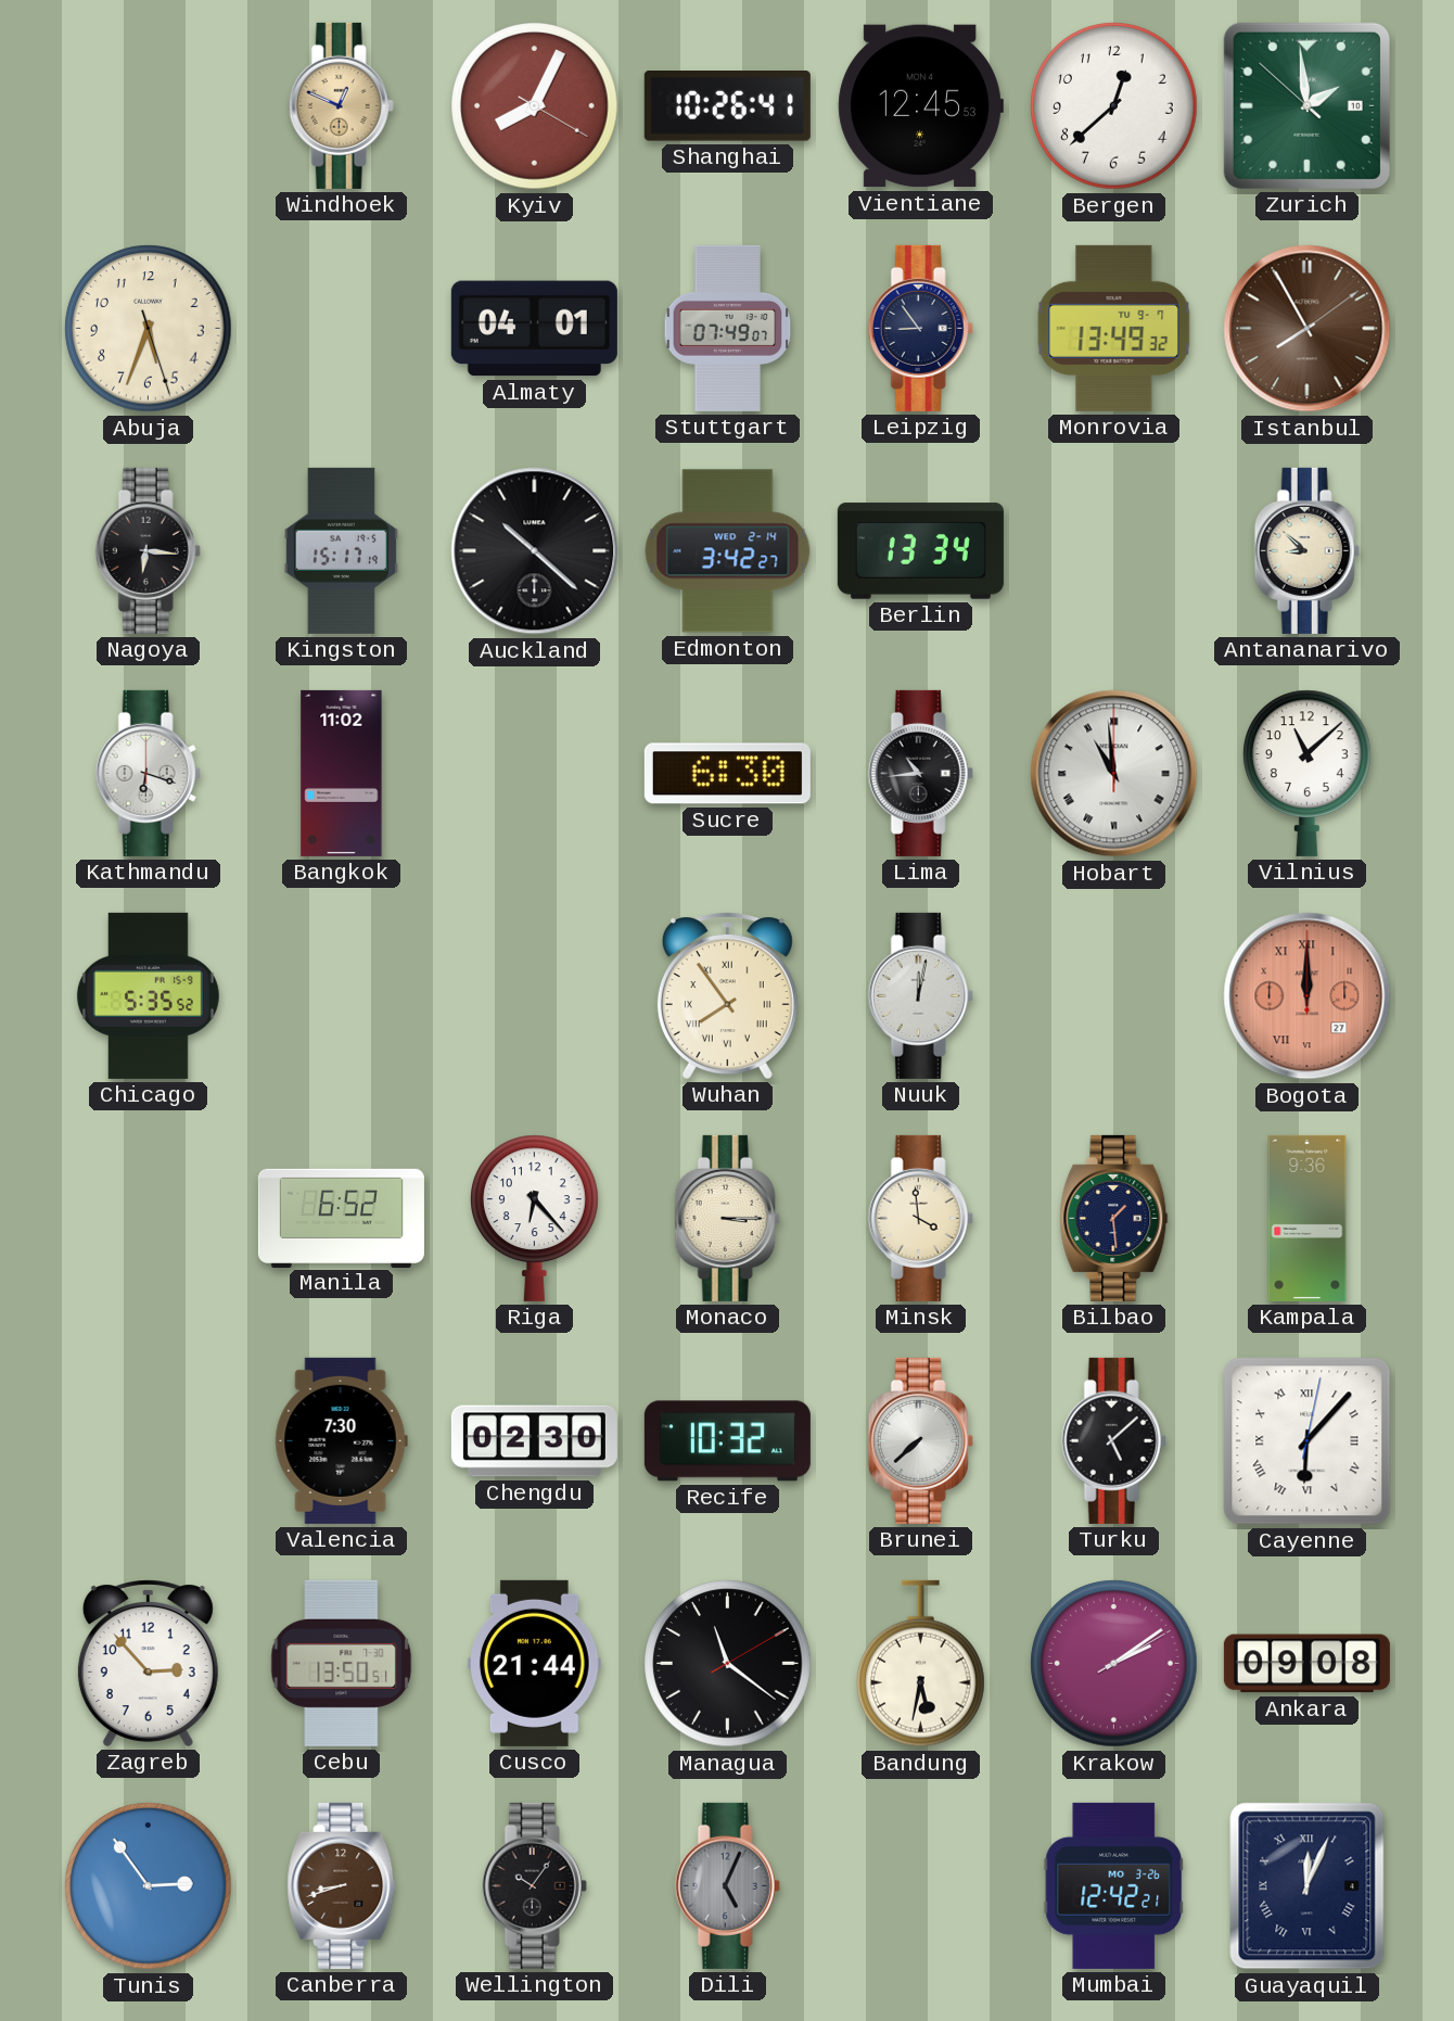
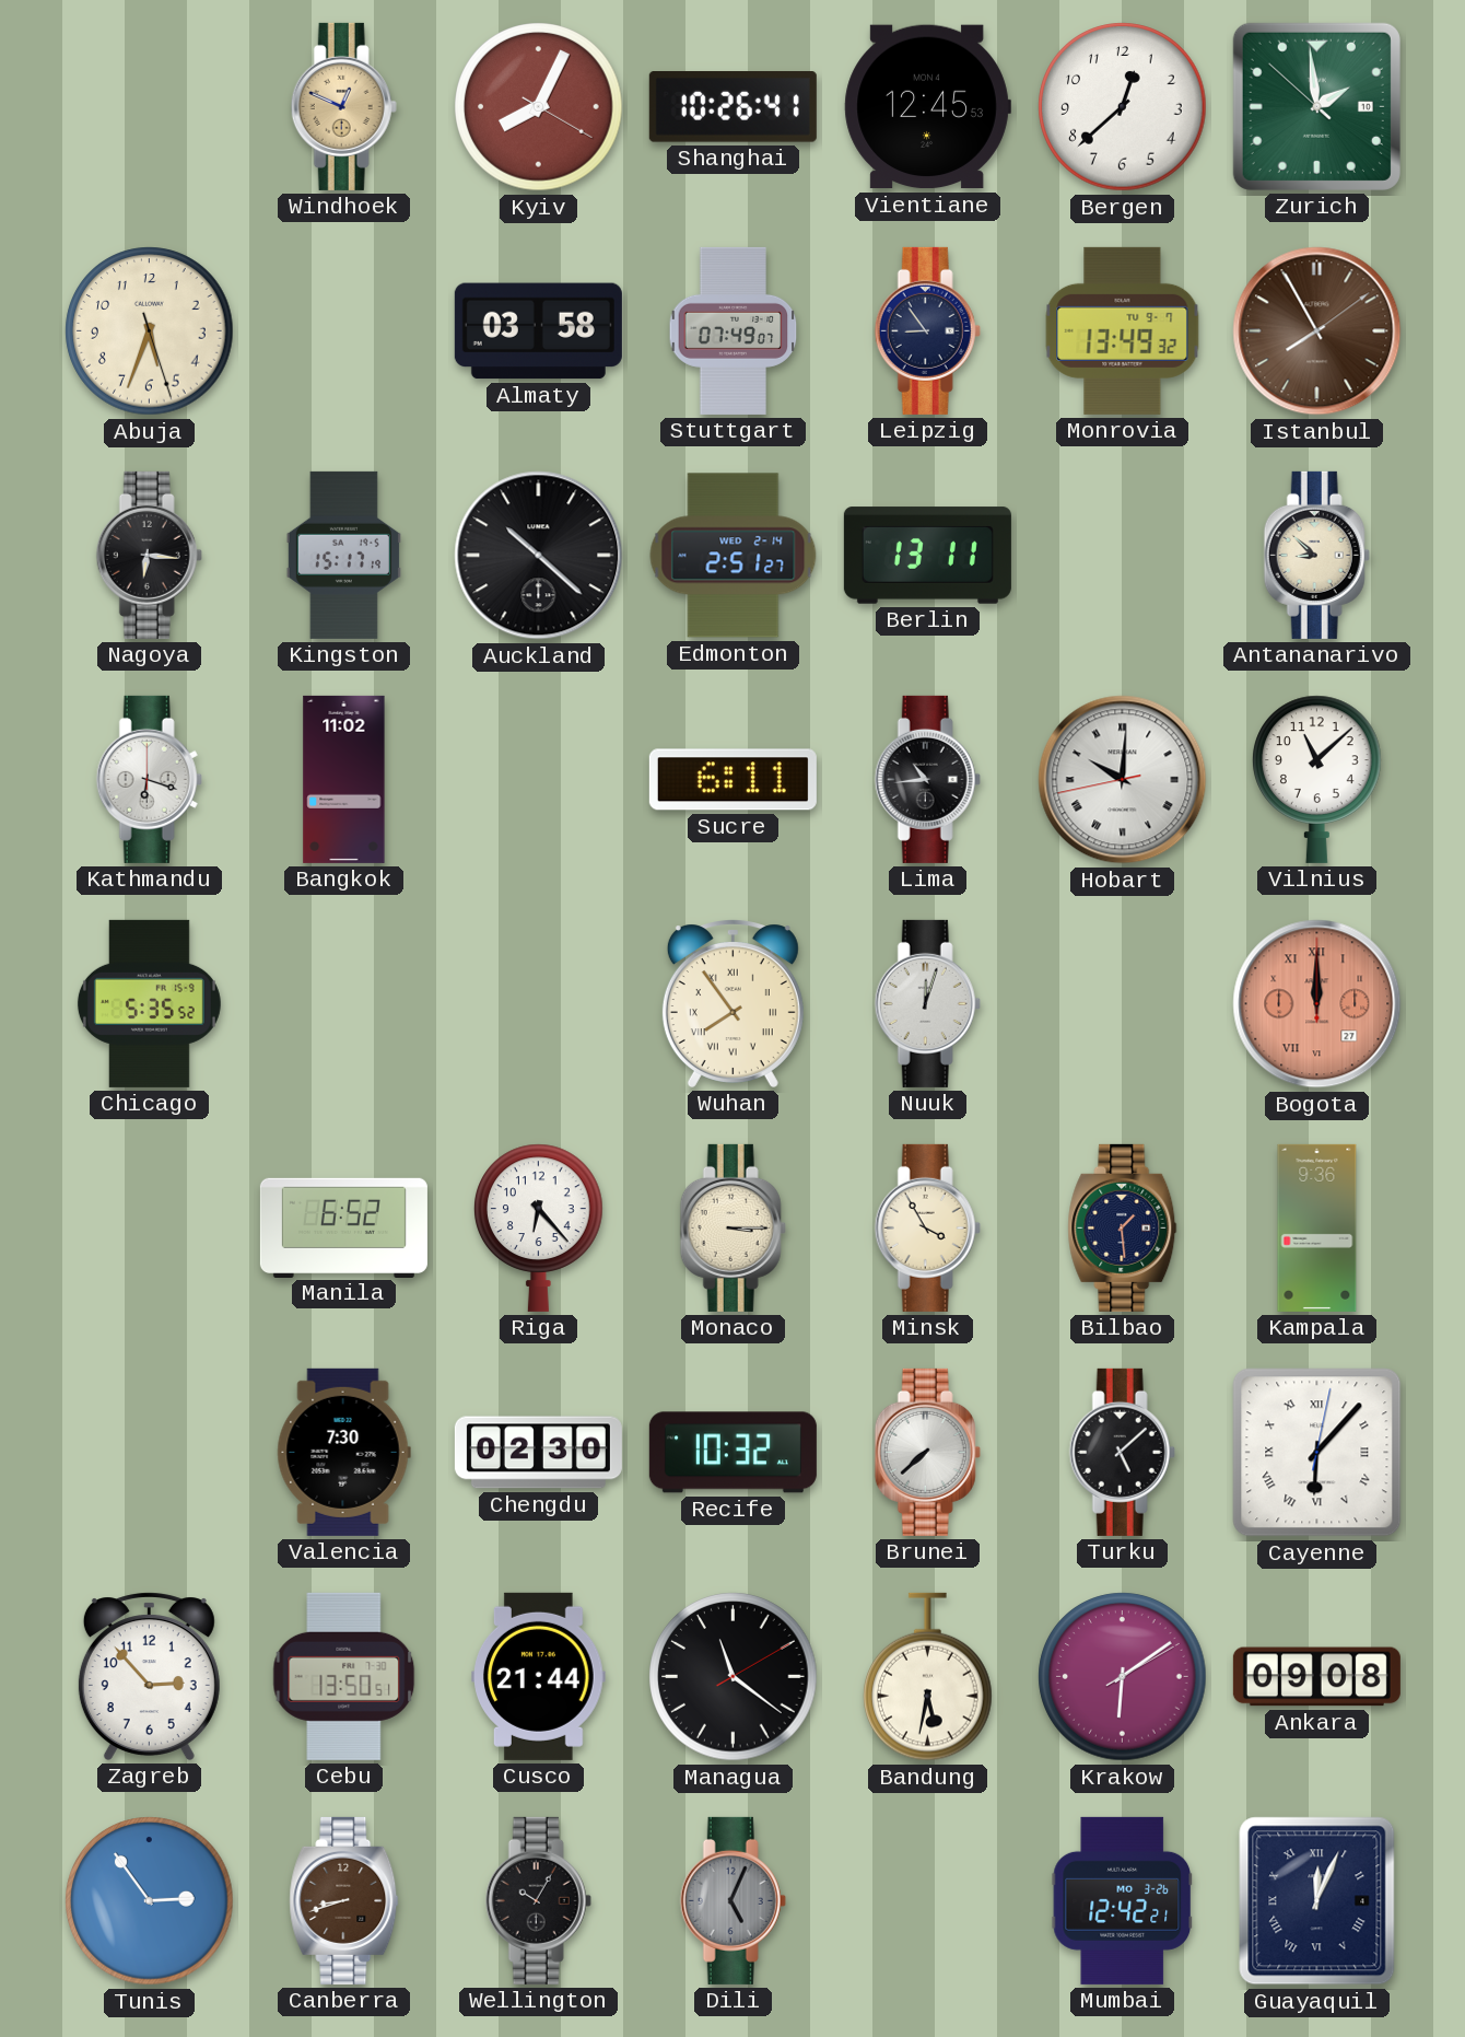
Almaty: 04:01 -> 03:58 (538, 331)
Edmonton: 3:42 -> 2:51 (734, 556)
Berlin: 13:34 -> 13:11 (927, 556)
Sucre: 6:30 -> 6:11 (733, 780)
Hobart: 10:59 -> 10:00 (1123, 780)
Nuuk: 12:02 -> 12:03 (927, 1003)
Minsk: 3:59 -> 3:55 (927, 1227)
Krakow: 2:09 -> 6:09 (1123, 1677)
Wellington: 10:06 -> 10:05 (538, 1900)
